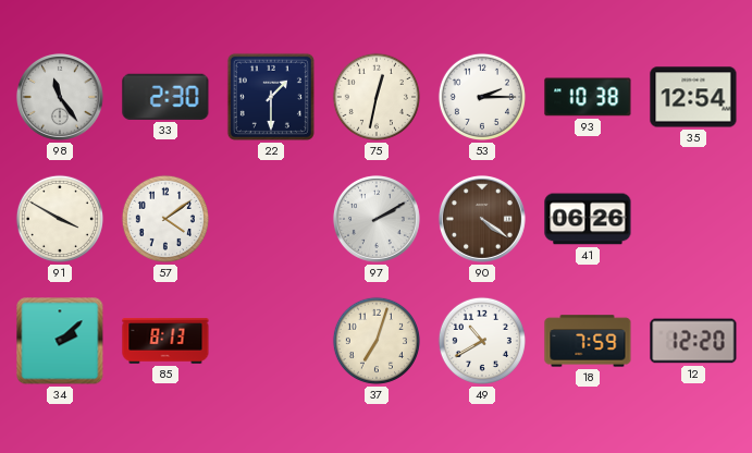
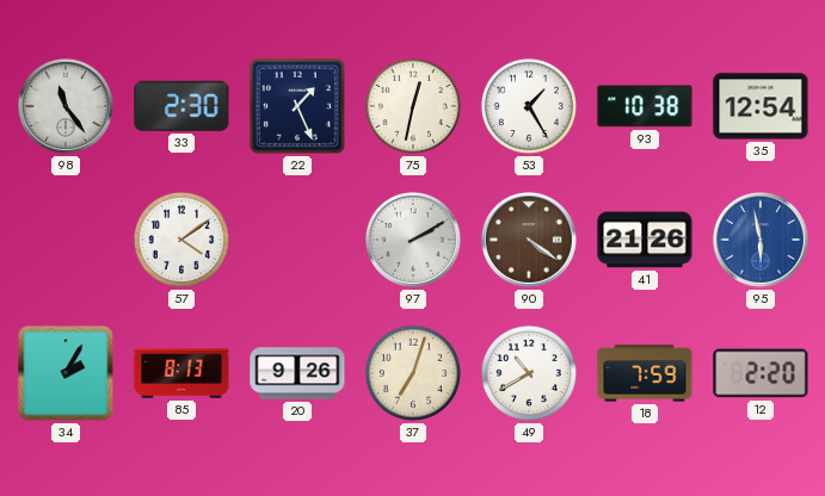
22: 1:30 -> 1:26 (297, 106)
53: 2:15 -> 1:25 (529, 106)
91: 3:50 -> none (60, 219)
41: 06:26 -> 21:26 (645, 240)
95: none -> 5:58 (761, 240)
34: 2:08 -> 2:05 (66, 373)
20: none -> 9:26 (297, 373)
12: 12:20 -> 2:20 (761, 373)
